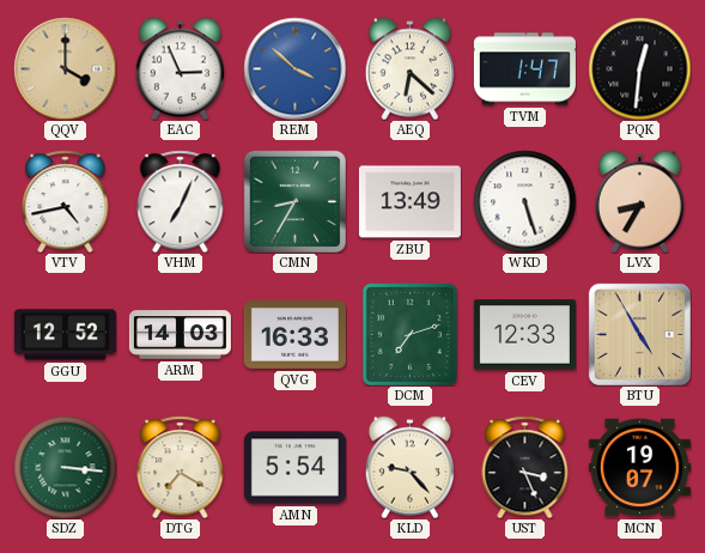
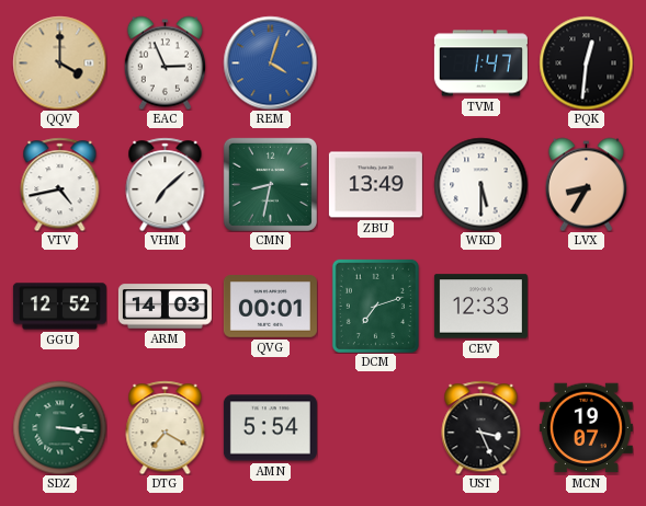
REM: 3:52 -> 4:03 (270, 62)
AEQ: 6:22 -> none (409, 68)
VHM: 7:04 -> 7:08 (166, 184)
CMN: 8:35 -> 8:32 (270, 184)
WKD: 5:27 -> 5:30 (480, 184)
QVG: 16:33 -> 00:01 (270, 307)
BTU: 4:55 -> none (639, 334)
KLD: 9:23 -> none (409, 467)
